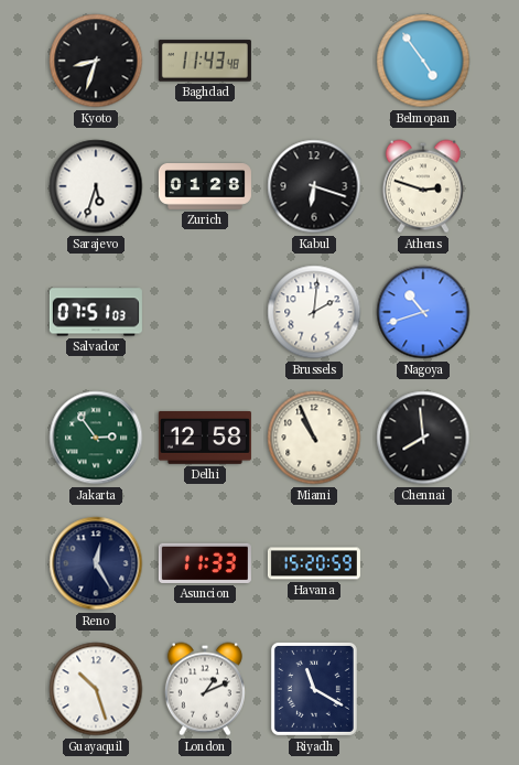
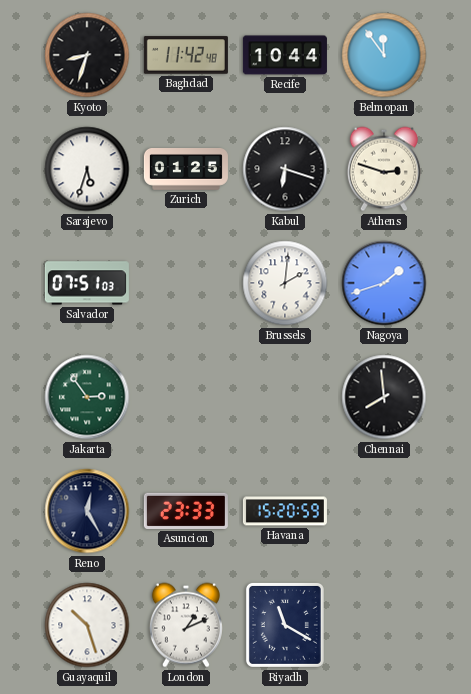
Baghdad: 11:43 -> 11:42 (186, 55)
Recife: none -> 10:44 (285, 55)
Belmopan: 4:54 -> 11:54 (384, 55)
Zurich: 01:28 -> 01:25 (186, 170)
Nagoya: 10:42 -> 1:42 (384, 283)
Delhi: 12:58 -> none (205, 439)
Miami: 10:56 -> none (314, 438)
Asuncion: 11:33 -> 23:33 (186, 511)
